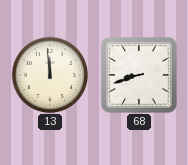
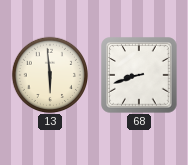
13: 11:59 -> 5:59 (50, 75)
